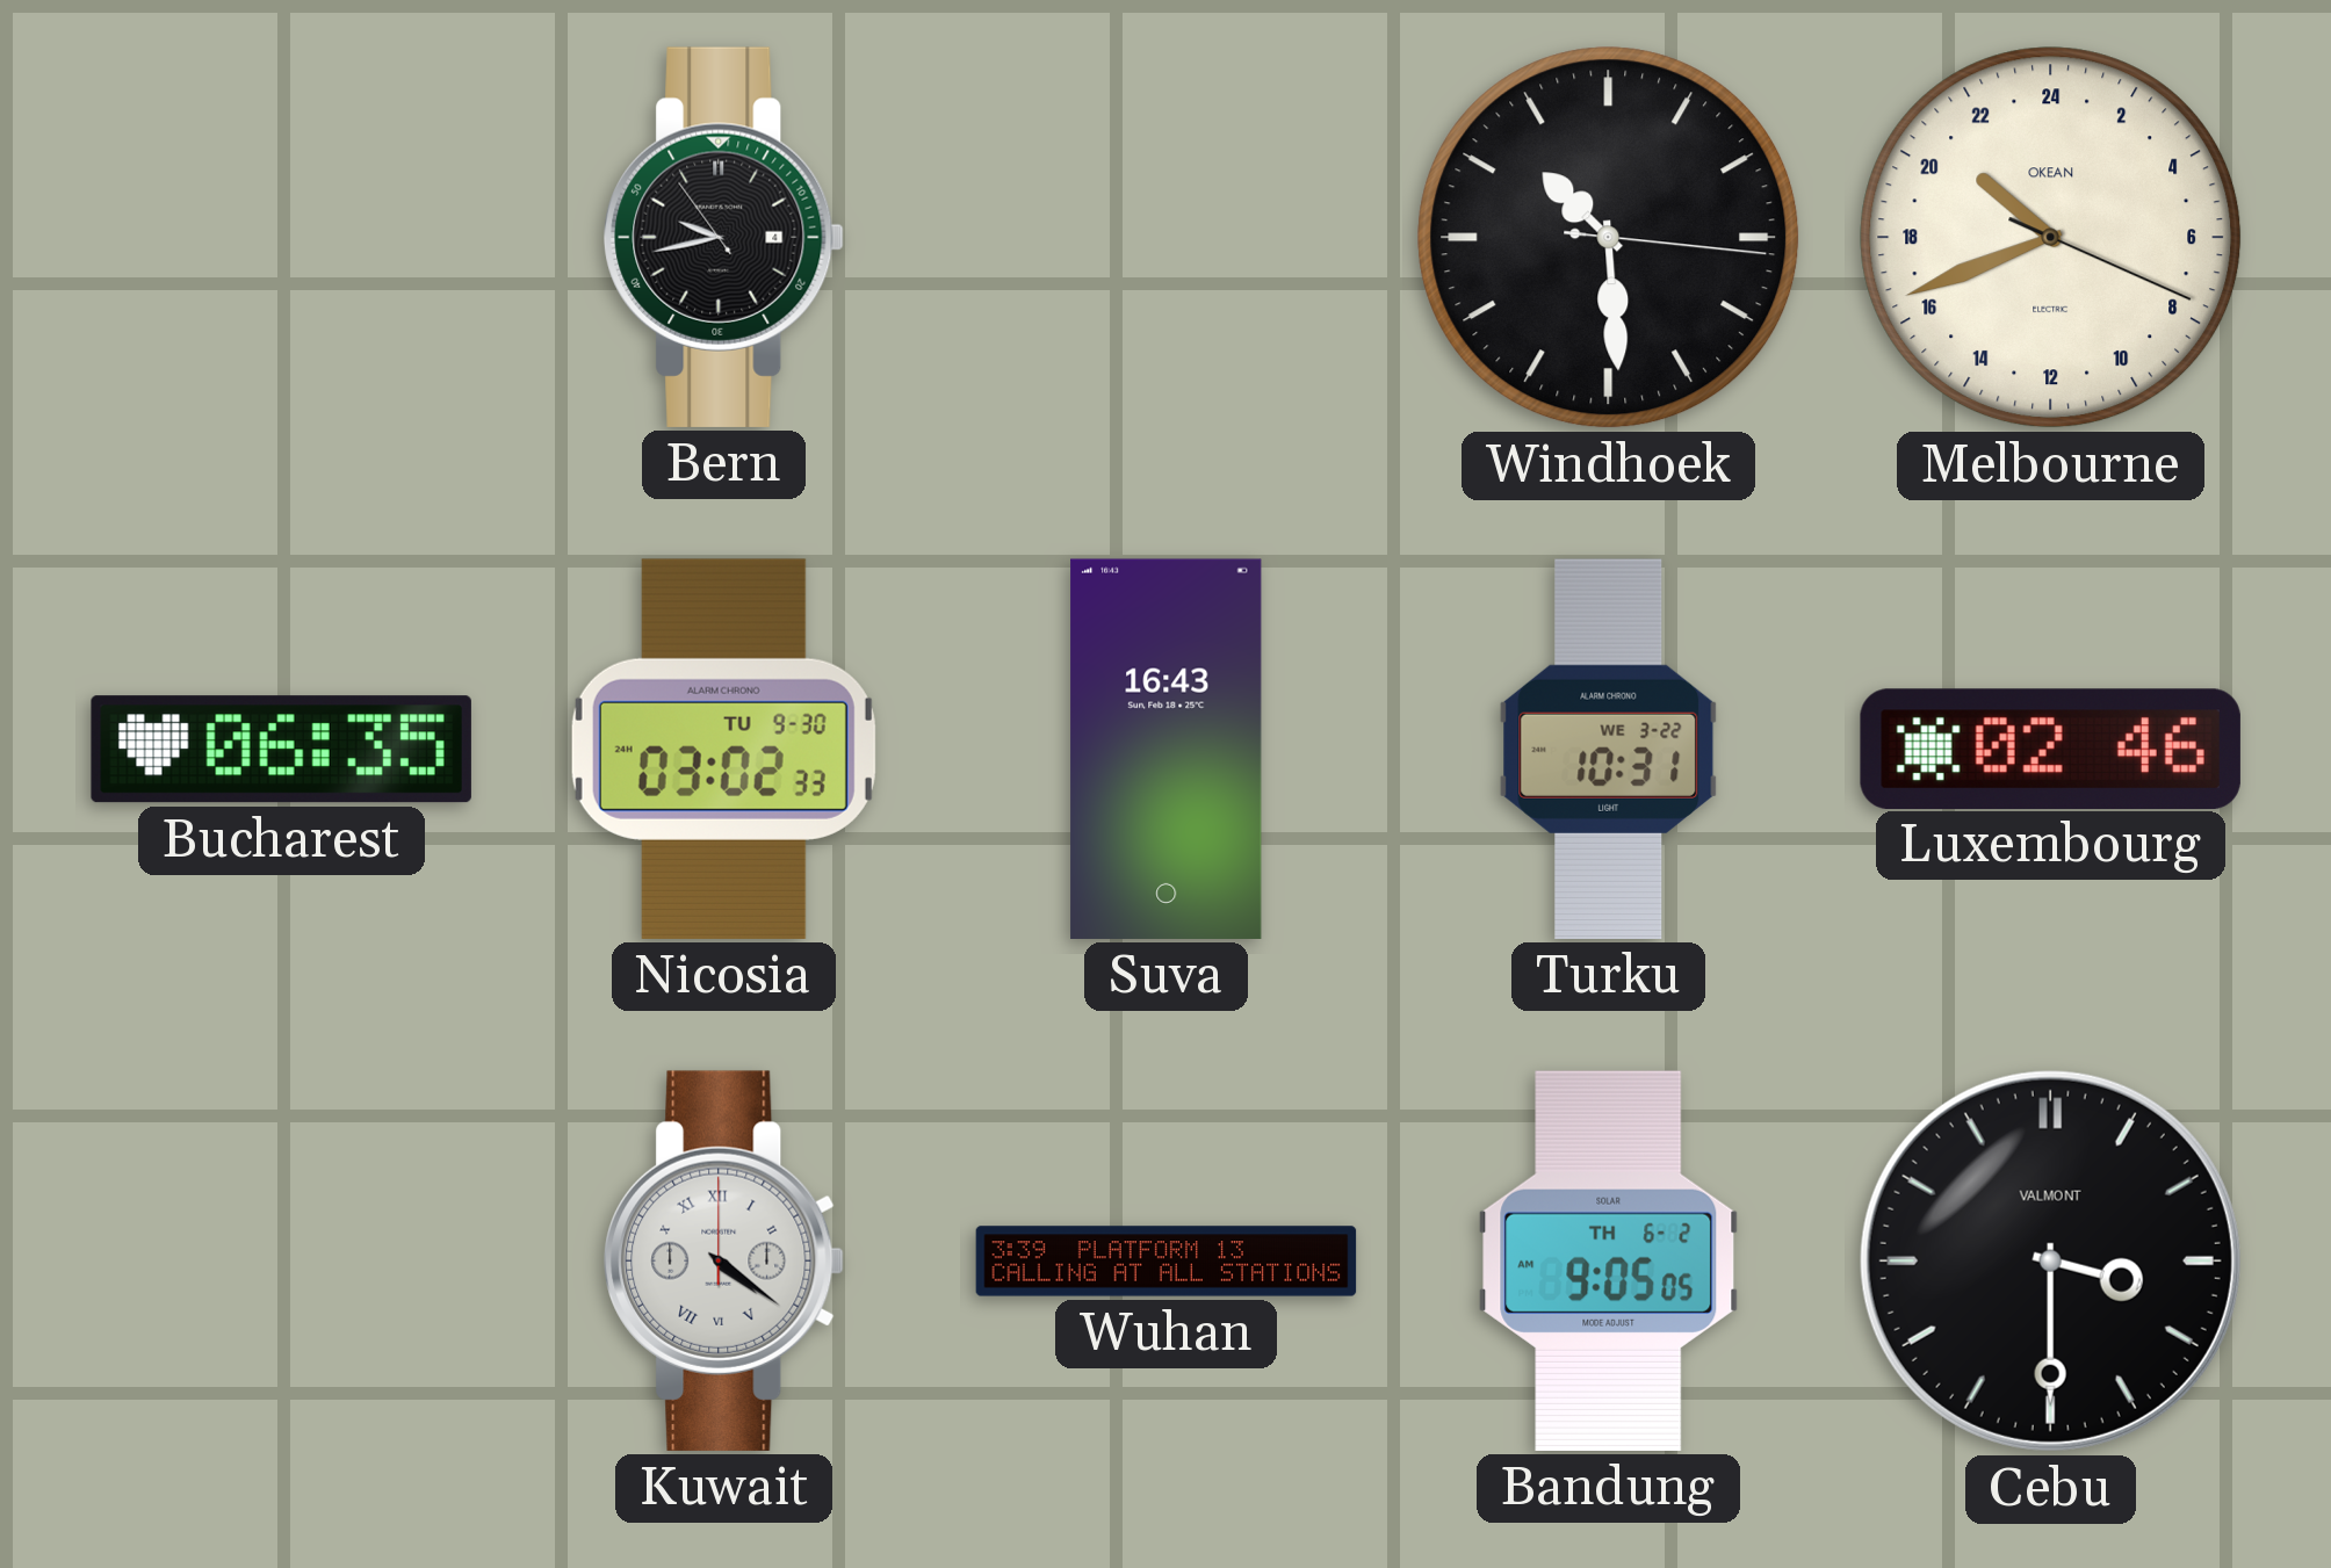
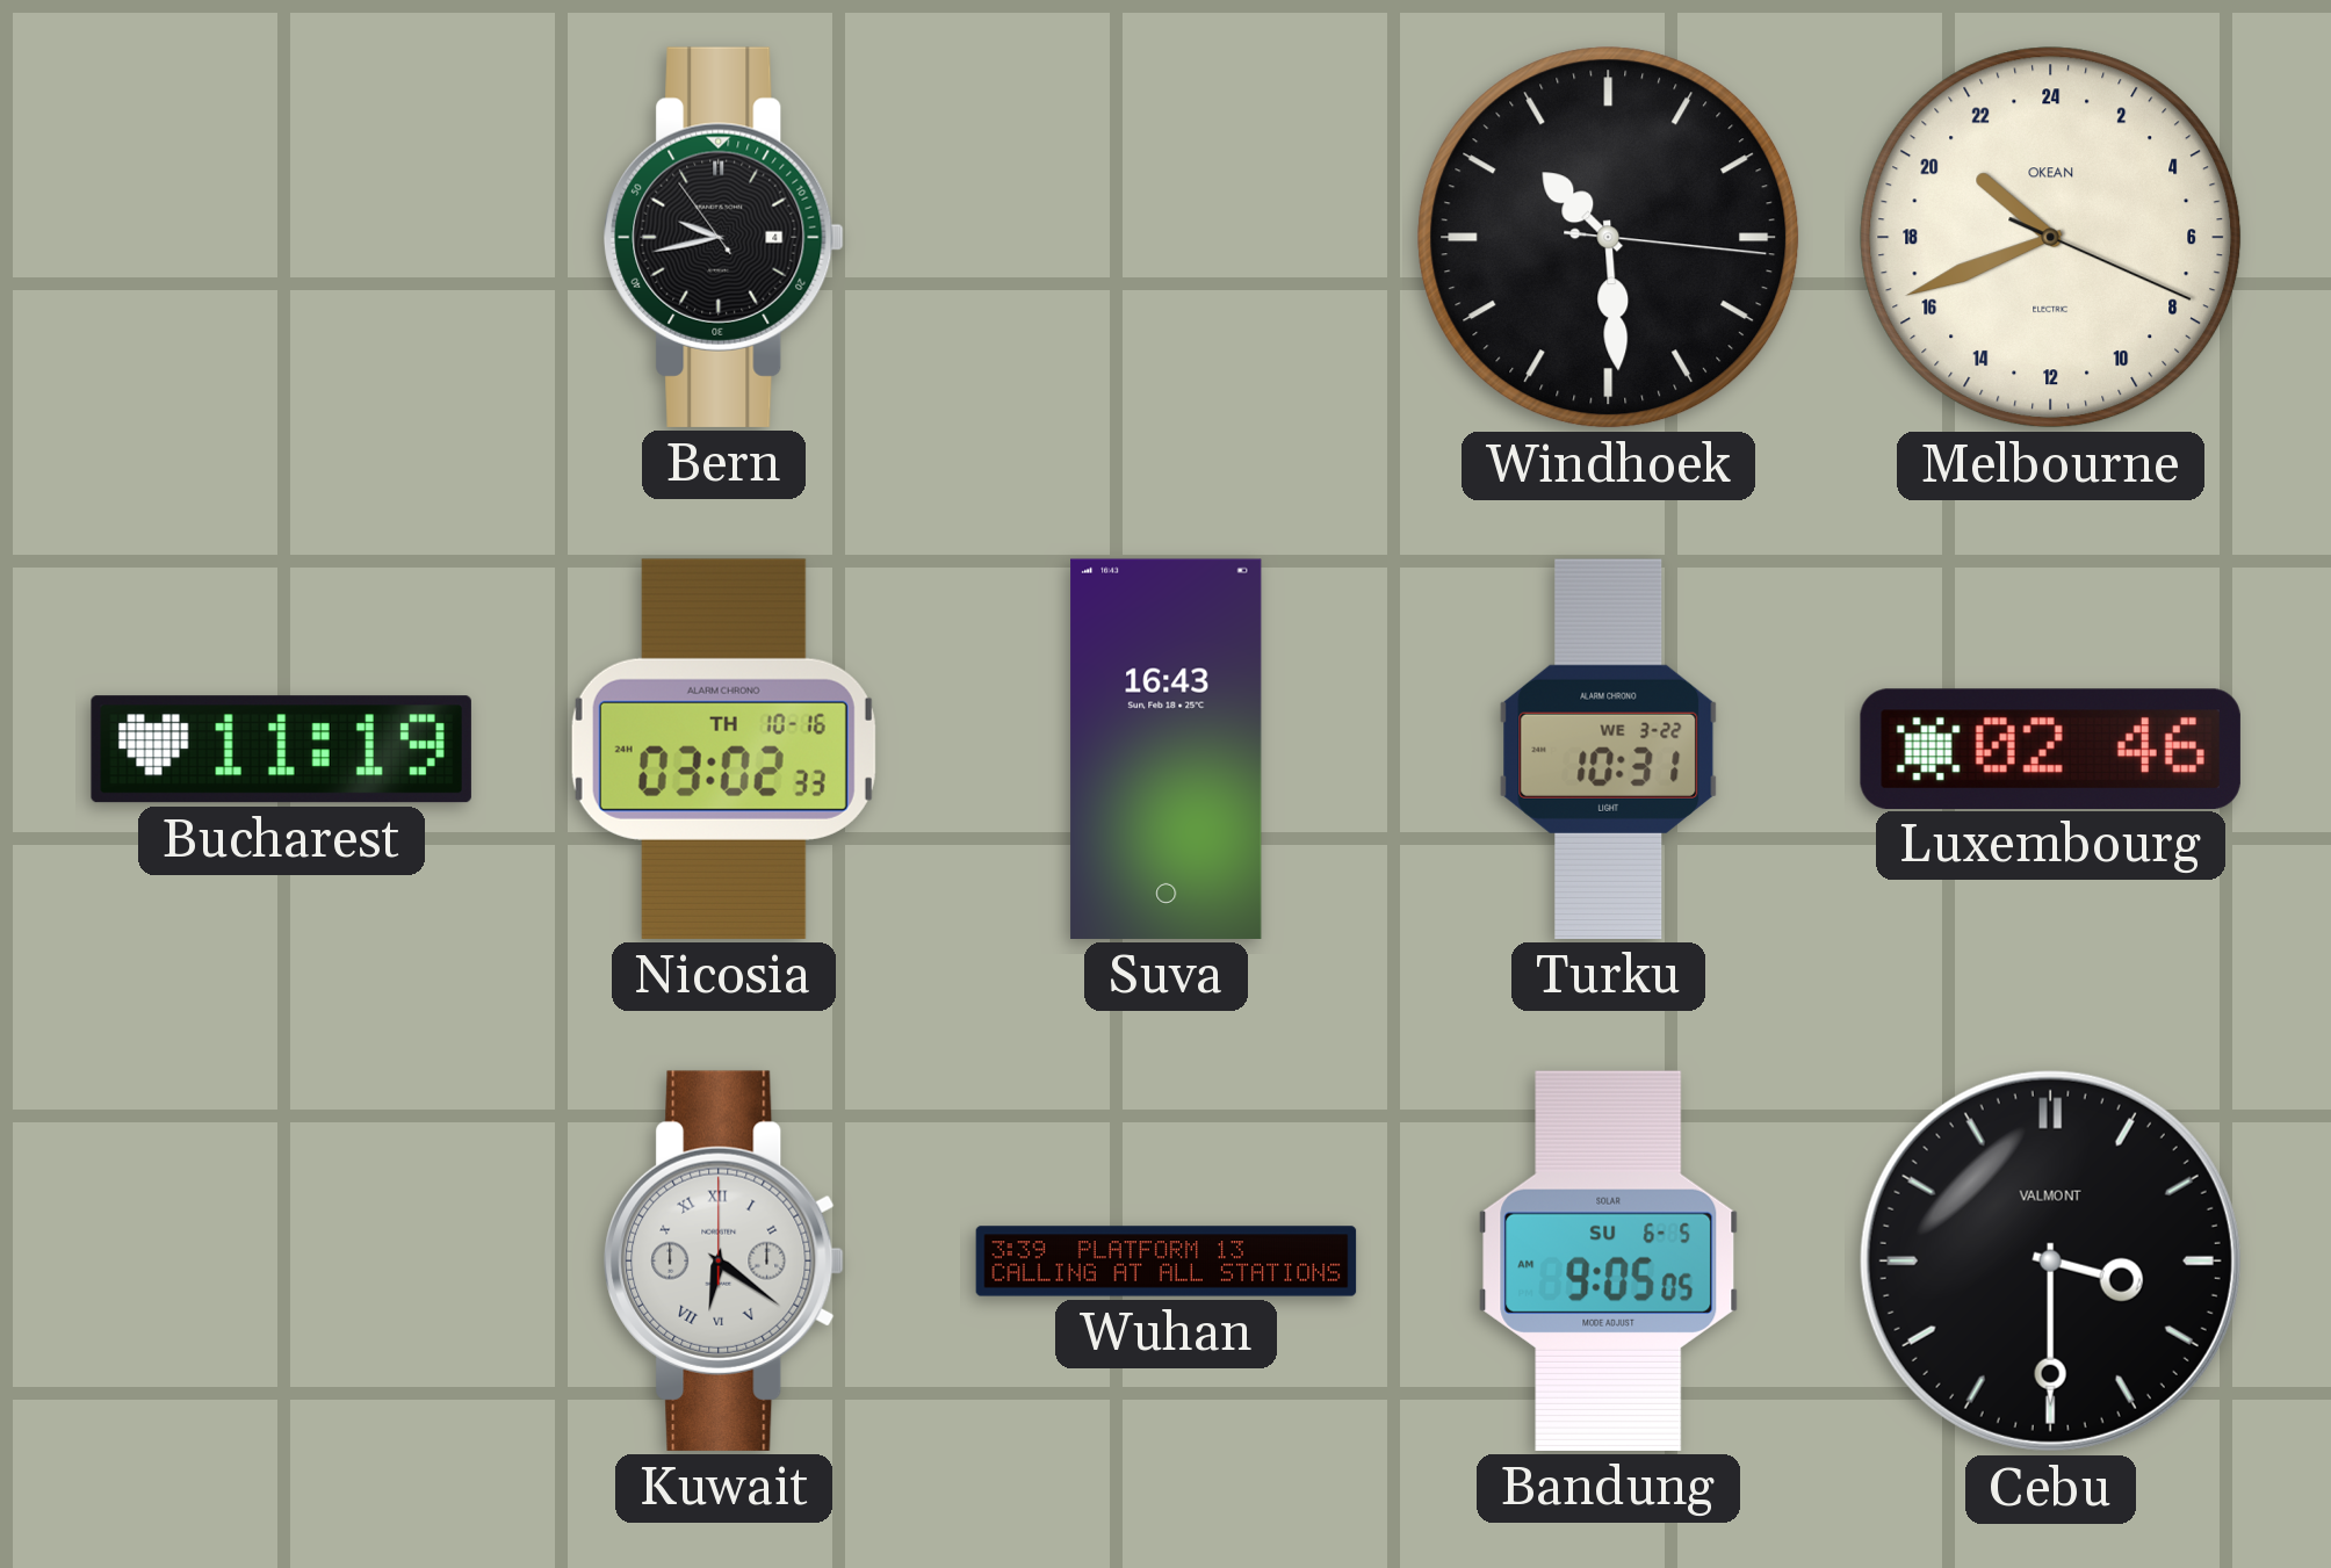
Bucharest: 06:35 -> 11:19 (281, 750)
Nicosia date: TU 9-30 -> TH 10-16 (723, 749)
Kuwait: 4:21 -> 6:21 (724, 1260)
Bandung date: TH 6-2 -> SU 6-5 (1609, 1260)
